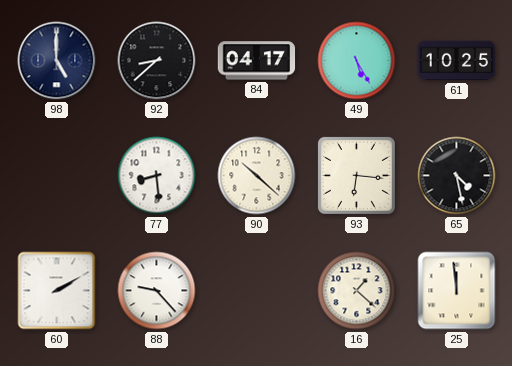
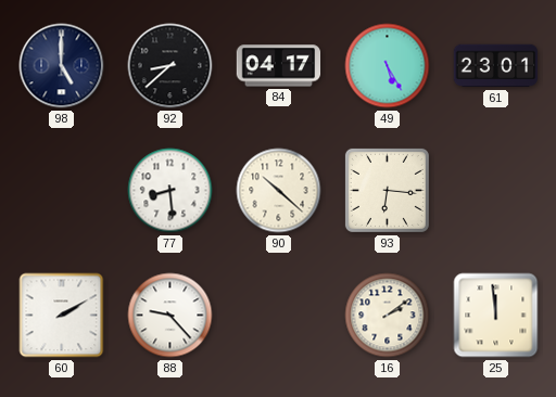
61: 10:25 -> 23:01 (496, 66)
65: 4:28 -> none (457, 176)
16: 1:22 -> 2:09 (388, 316)
